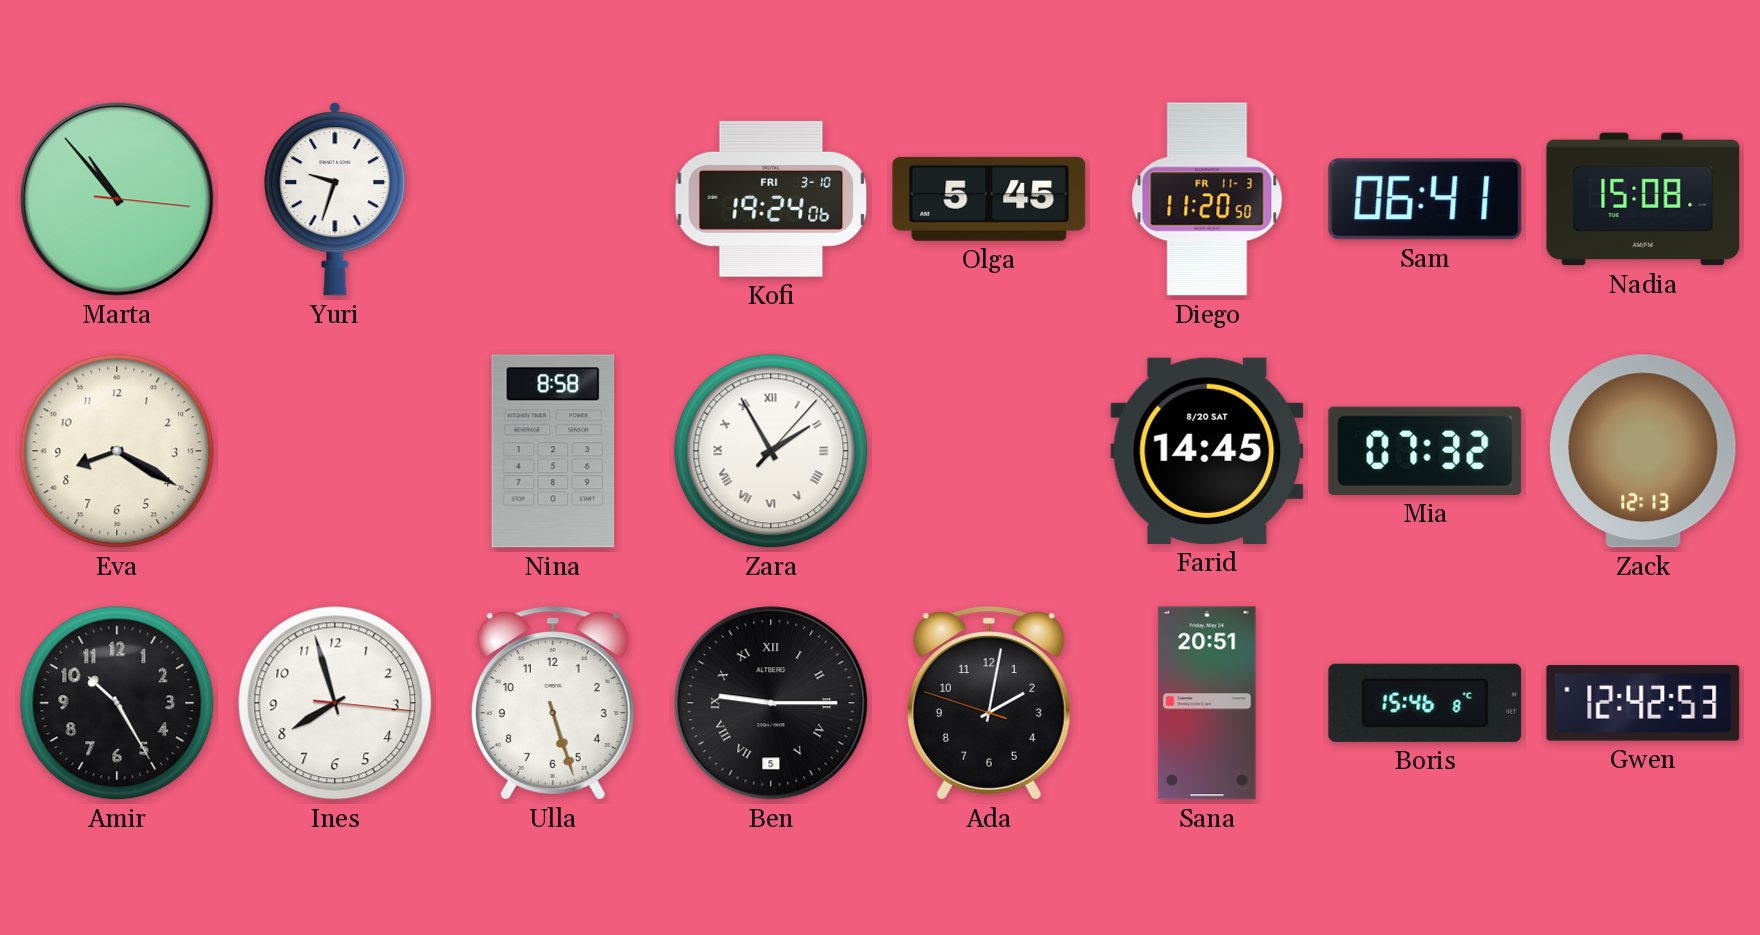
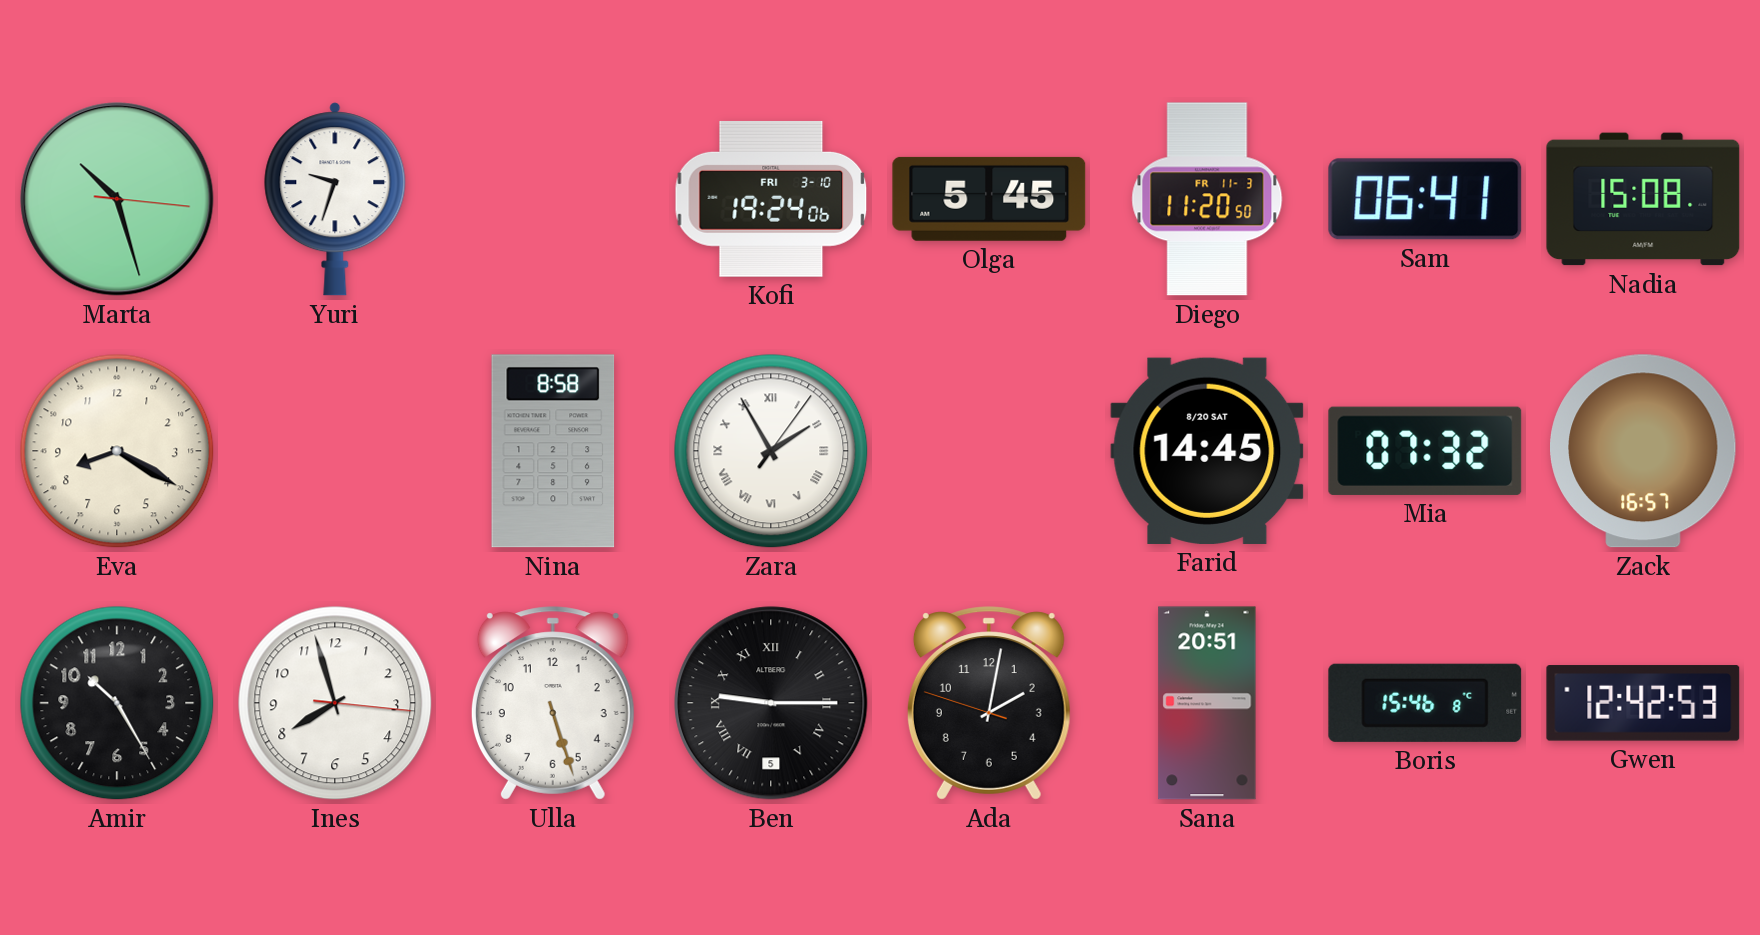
Marta: 10:53 -> 10:27 (117, 199)
Zara: 1:55:07 -> 1:55:06 (771, 451)
Zack: 12:13 -> 16:57 (1644, 451)
